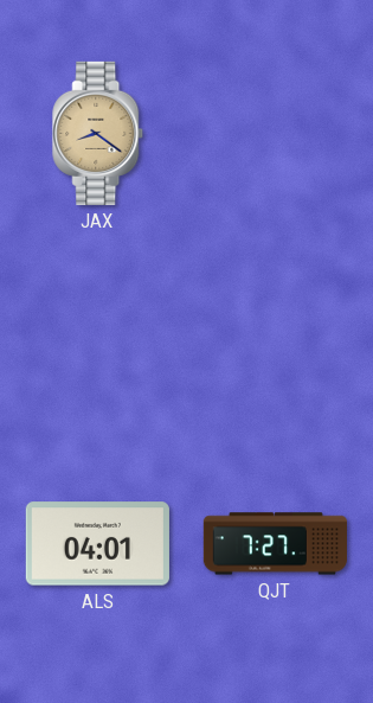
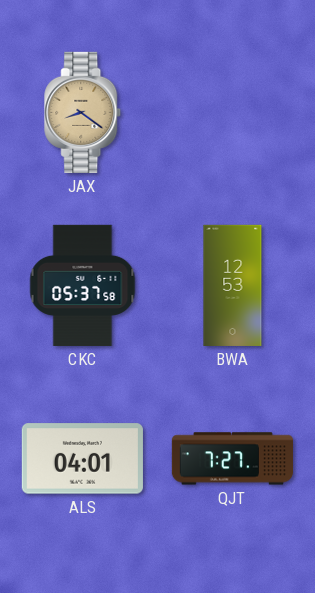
CKC: none -> 05:37 (83, 285)
BWA: none -> 12:53 (233, 285)
